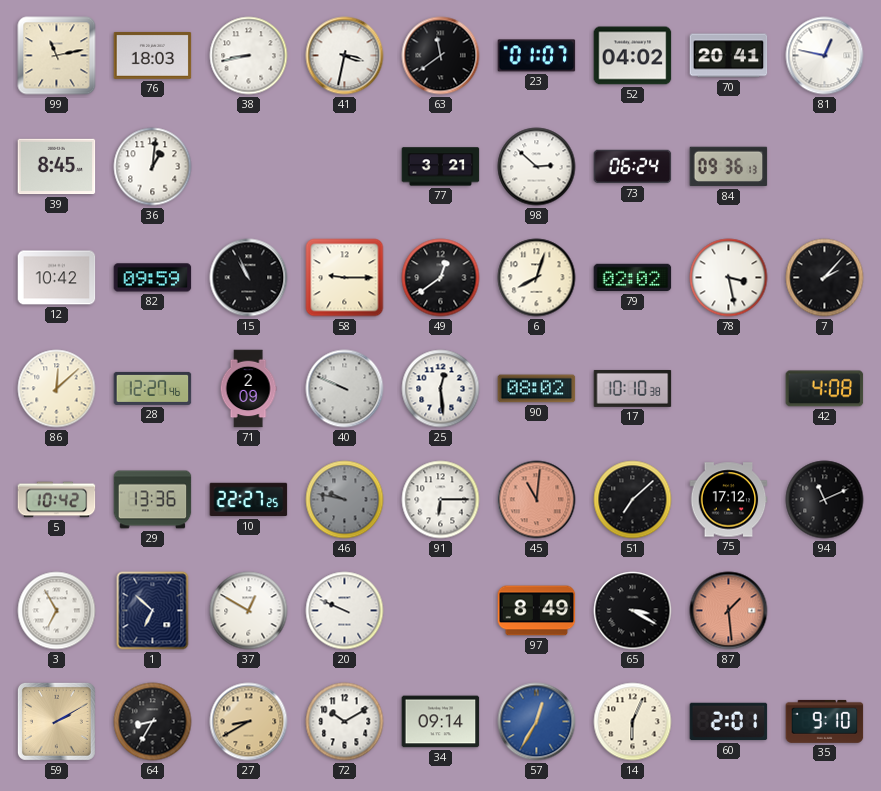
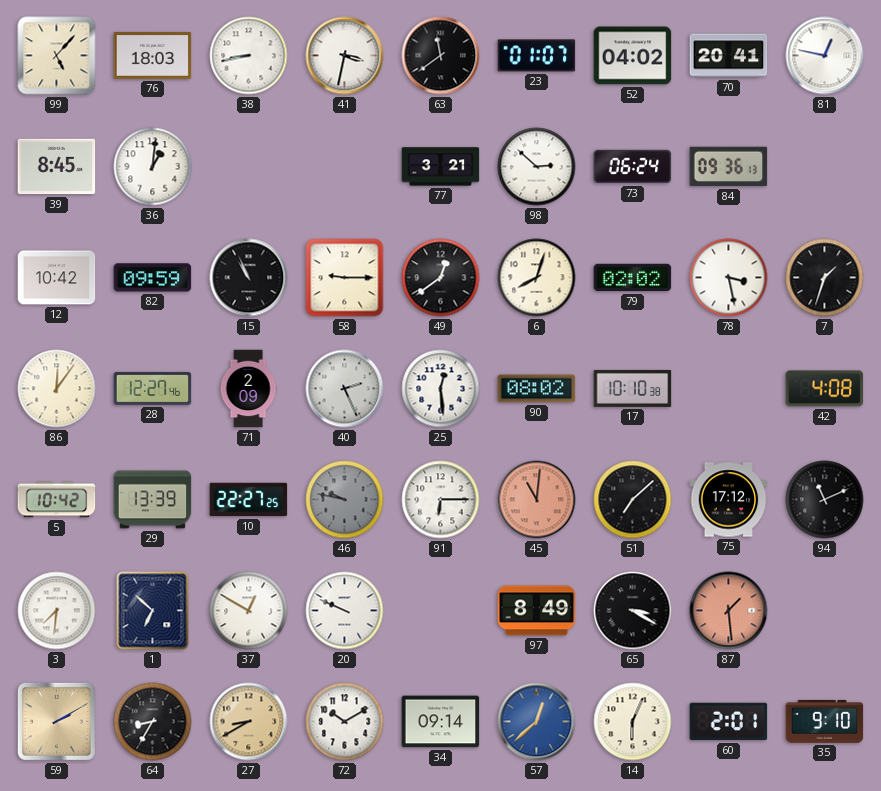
99: 11:13 -> 5:07 (57, 56)
7: 2:07 -> 1:33 (825, 278)
86: 12:08 -> 12:06 (57, 389)
40: 9:49 -> 2:26 (345, 389)
29: 13:36 -> 13:39 (153, 500)
3: 6:55 -> 7:31 (57, 611)
57: 12:35 -> 12:38 (537, 722)
